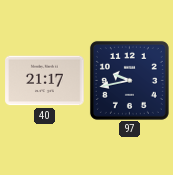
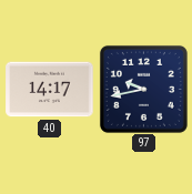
40: 21:17 -> 14:17 (50, 90)
